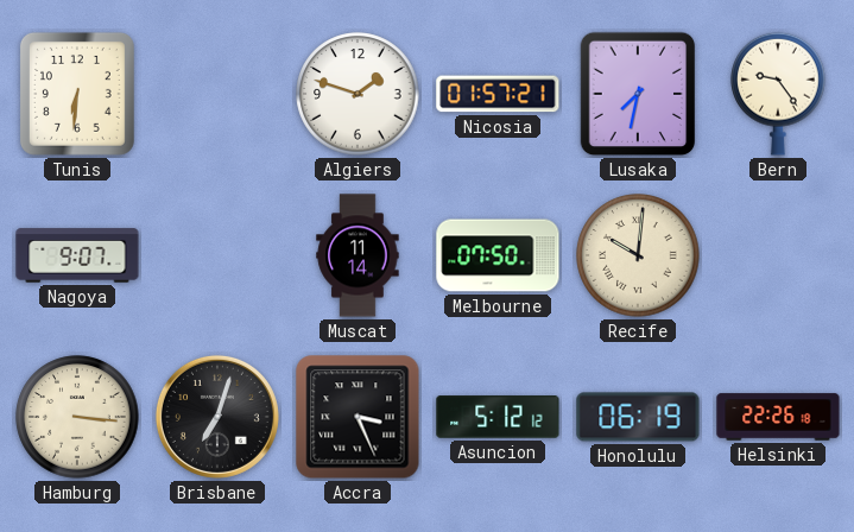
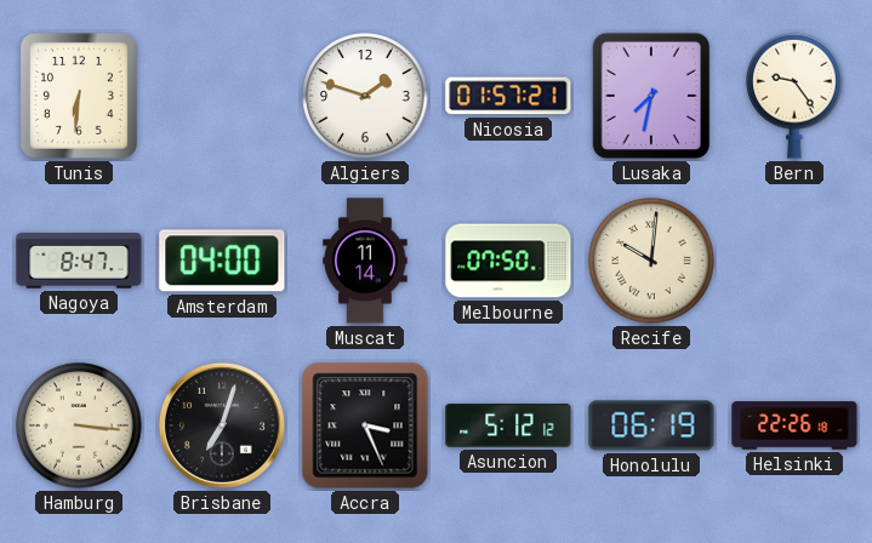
Nagoya: 9:07 -> 8:47 (79, 261)
Amsterdam: none -> 04:00 (222, 261)
